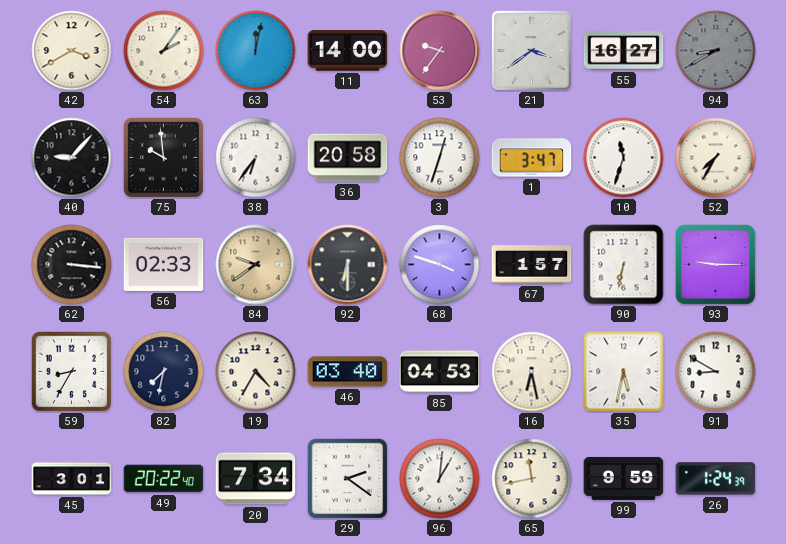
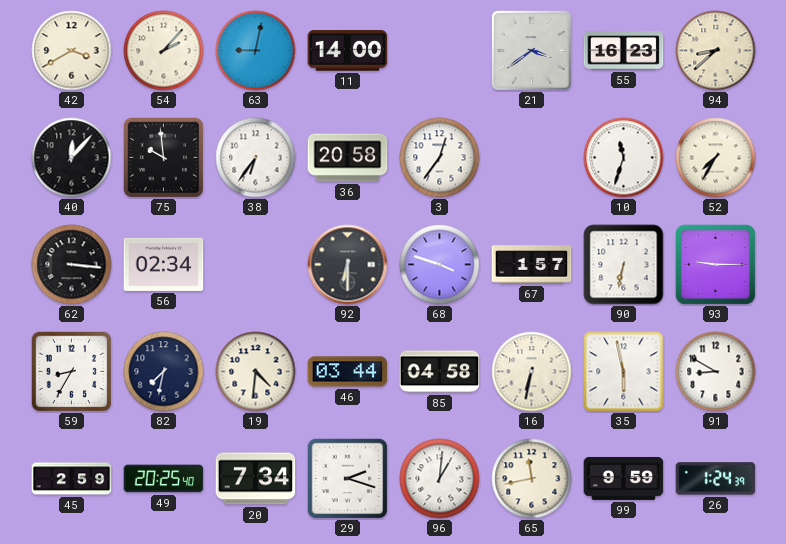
54: 2:06 -> 2:07 (164, 51)
63: 12:02 -> 9:02 (256, 51)
53: 9:36 -> none (440, 51)
55: 16:27 -> 16:23 (624, 51)
94: 8:40 -> 8:38 (716, 51)
94 dial: grey -> cream (716, 51)
40: 9:07 -> 12:07 (72, 158)
3: 12:33 -> 12:36 (440, 158)
1: 3:47 -> none (532, 158)
56: 02:33 -> 02:34 (164, 264)
84: 9:39 -> none (256, 265)
19: 4:35 -> 4:31 (256, 372)
46: 03:40 -> 03:44 (348, 372)
85: 04:53 -> 04:58 (440, 372)
16: 6:28 -> 6:32 (532, 372)
35: 5:32 -> 5:58 (624, 372)
45: 3:01 -> 2:59 (72, 479)
49: 20:22 -> 20:25 (164, 479)
29: 2:21 -> 2:18 (347, 478)
